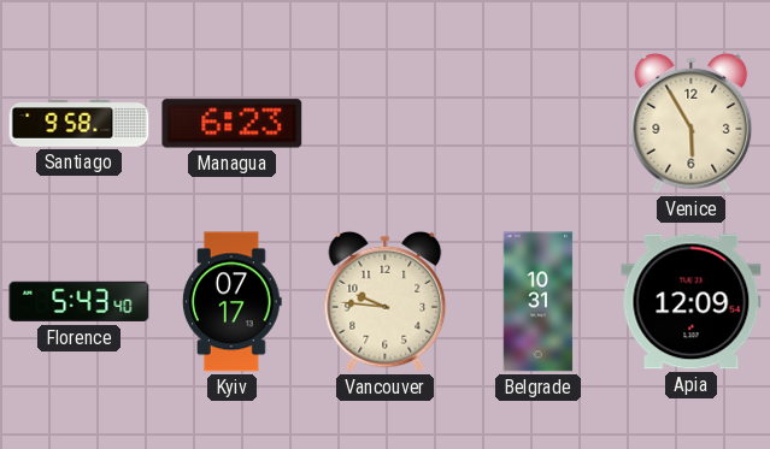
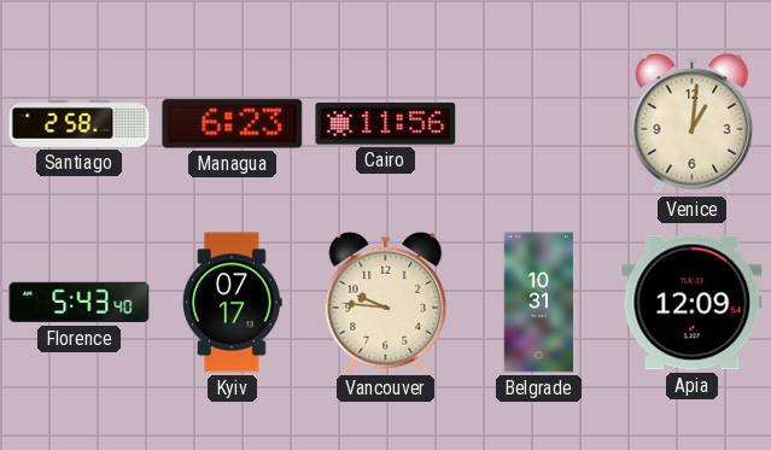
Santiago: 9:58 -> 2:58 (80, 124)
Cairo: none -> 11:56 (386, 124)
Venice: 5:55 -> 1:01 (693, 123)
